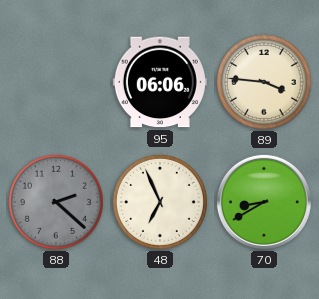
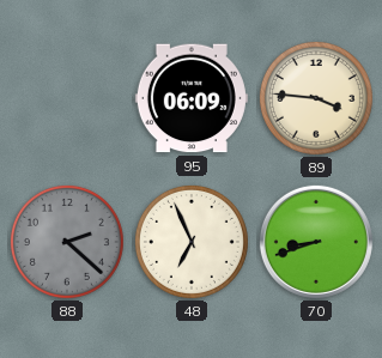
95: 06:06 -> 06:09 (192, 98)
70: 8:40 -> 8:42 (316, 242)
